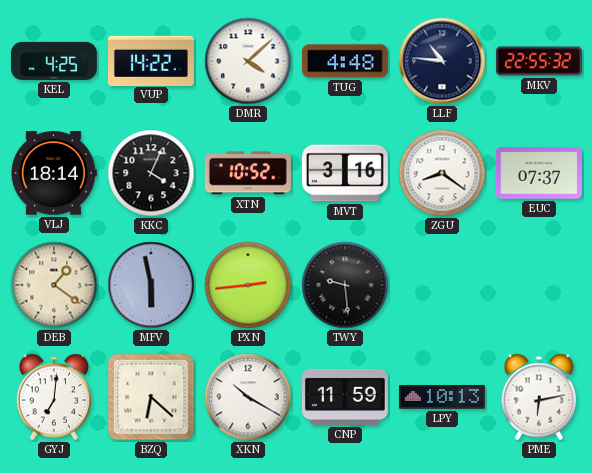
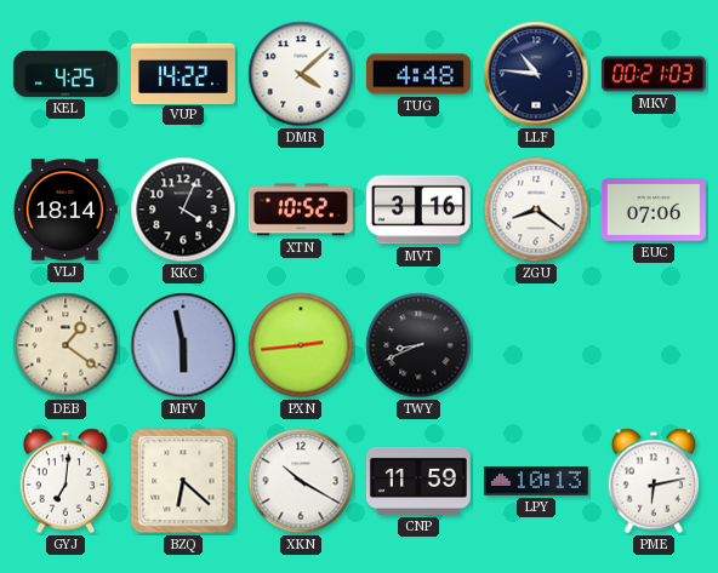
MKV: 22:55 -> 00:21 (654, 74)
EUC: 07:37 -> 07:06 (654, 210)
TWY: 9:29 -> 8:41 (418, 345)
